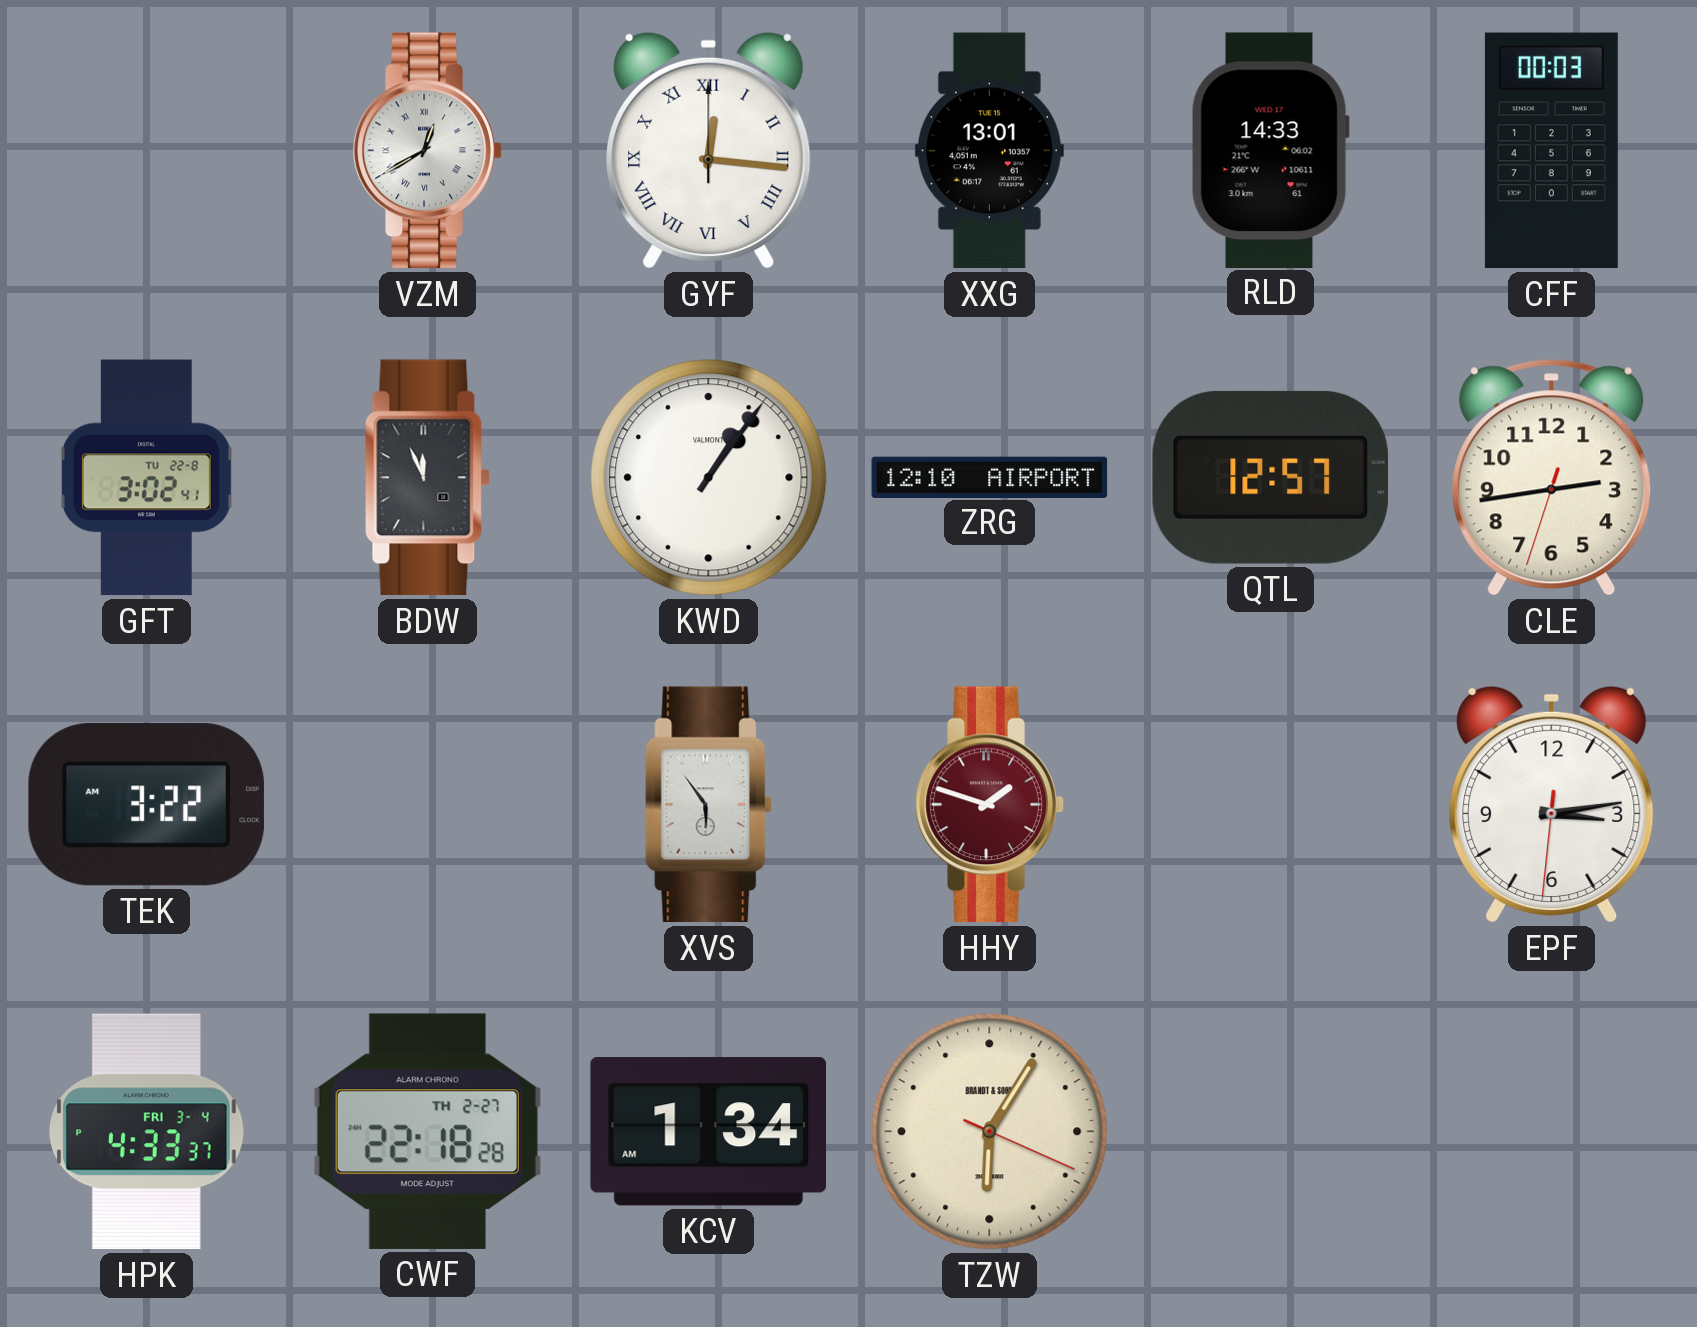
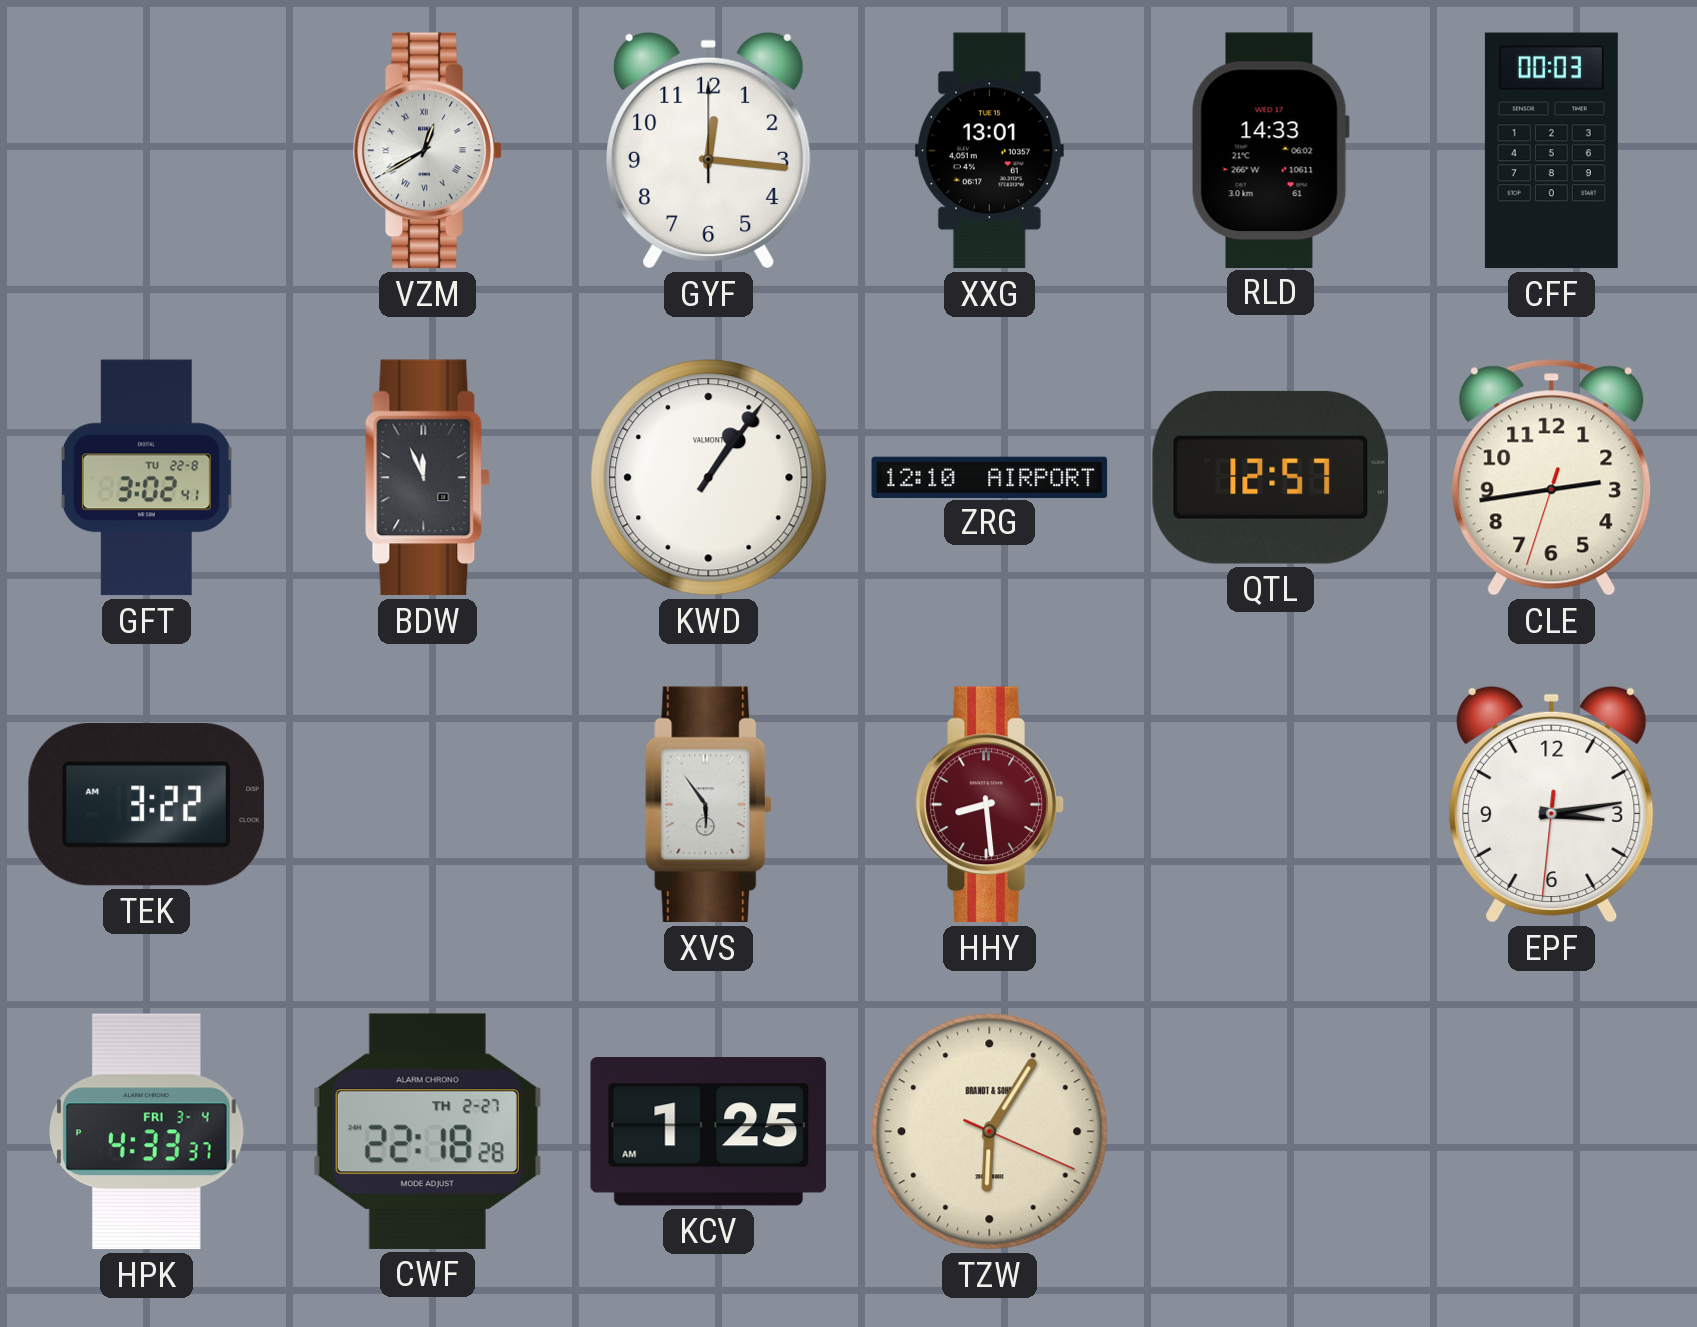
GYF numerals: Roman -> Arabic (709, 150)
HHY: 1:48 -> 8:29 (990, 805)
KCV: 1:34 -> 1:25 (708, 1132)
